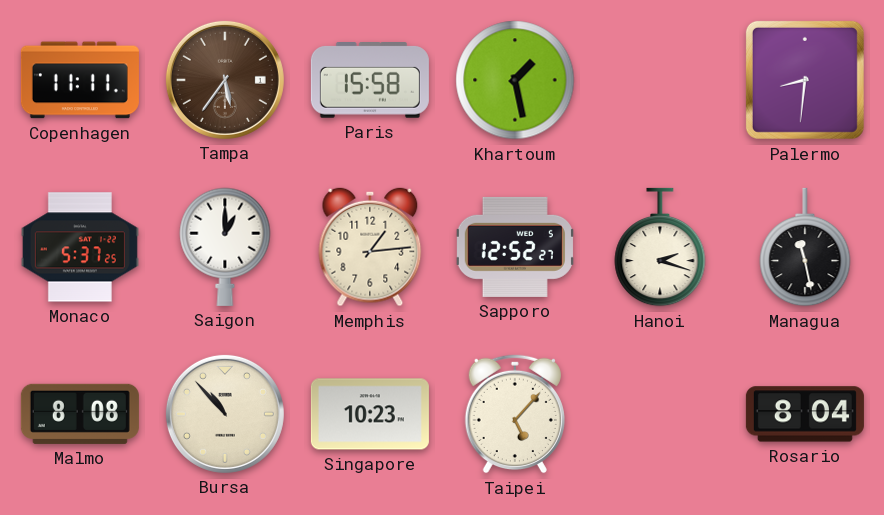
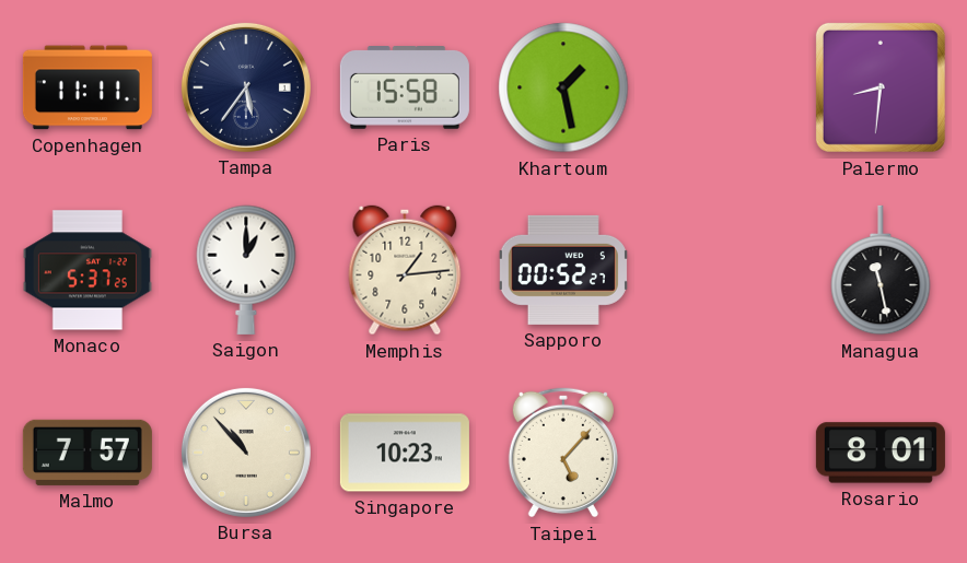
Tampa dial: brown -> navy (246, 87)
Sapporo: 12:52 -> 00:52 (563, 270)
Hanoi: 2:18 -> none (660, 247)
Malmo: 8:08 -> 7:57 (88, 453)
Rosario: 8:04 -> 8:01 (881, 453)
